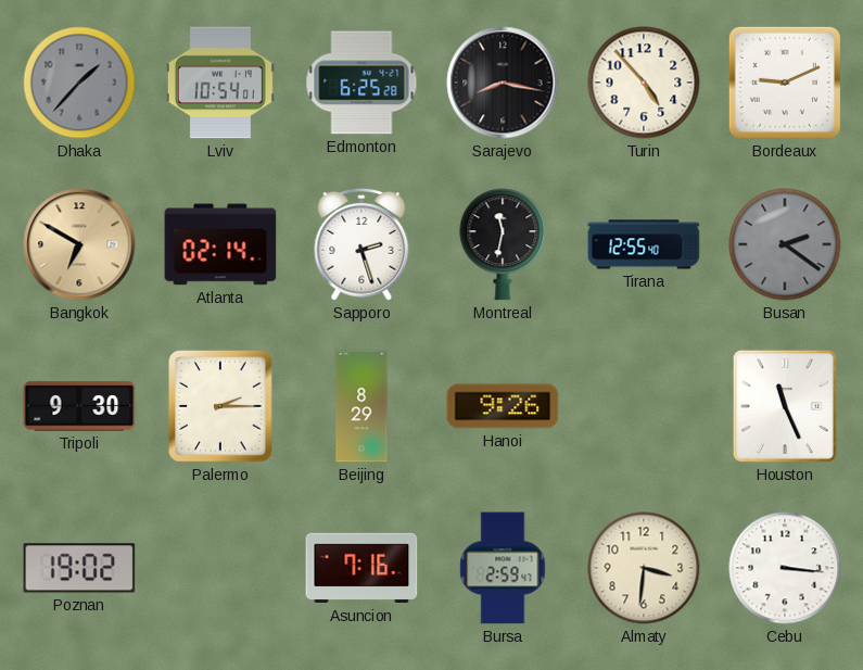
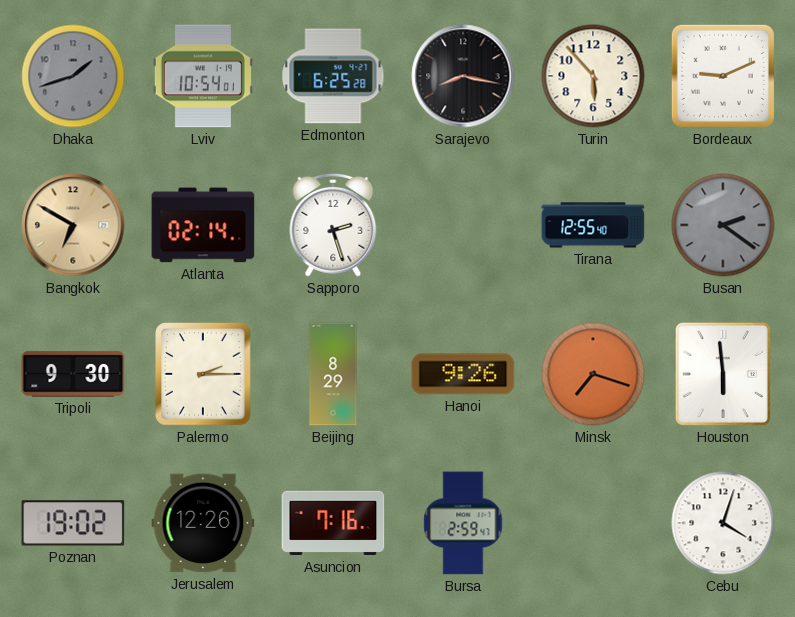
Dhaka: 1:37 -> 1:42 (73, 76)
Turin: 4:53 -> 5:53 (593, 76)
Montreal: 11:32 -> none (503, 244)
Minsk: none -> 7:18 (593, 374)
Houston: 11:26 -> 5:59 (723, 374)
Jerusalem: none -> 12:26 (203, 523)
Almaty: 3:31 -> none (644, 568)
Cebu: 3:16 -> 4:03 (723, 523)
